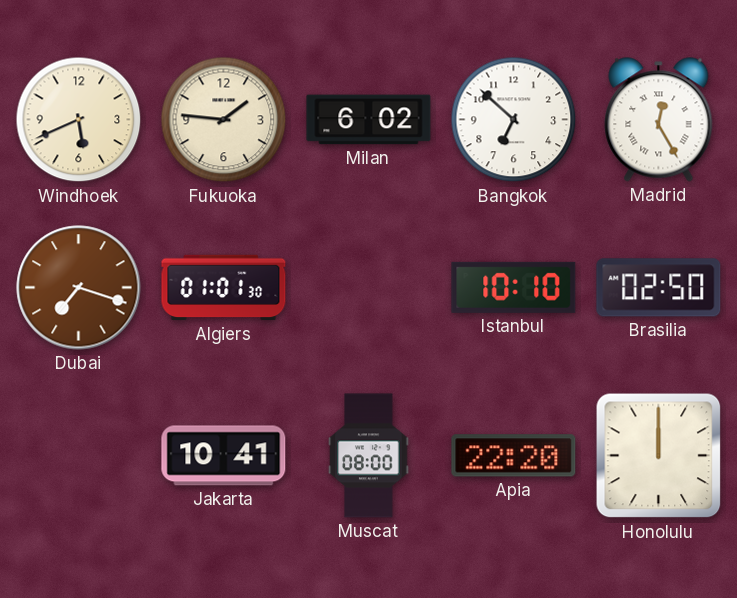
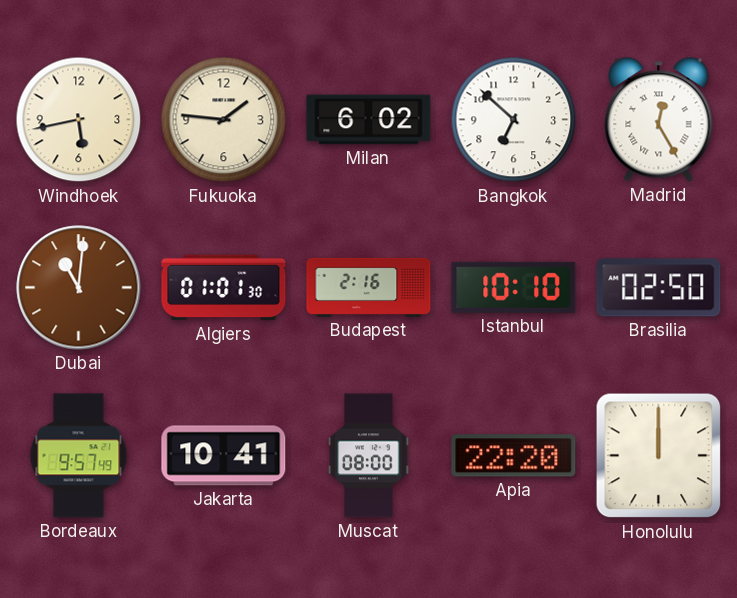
Windhoek: 5:41 -> 5:43 (79, 120)
Dubai: 7:18 -> 11:01 (79, 288)
Budapest: none -> 2:16 (369, 287)
Bordeaux: none -> 9:57 (79, 456)
